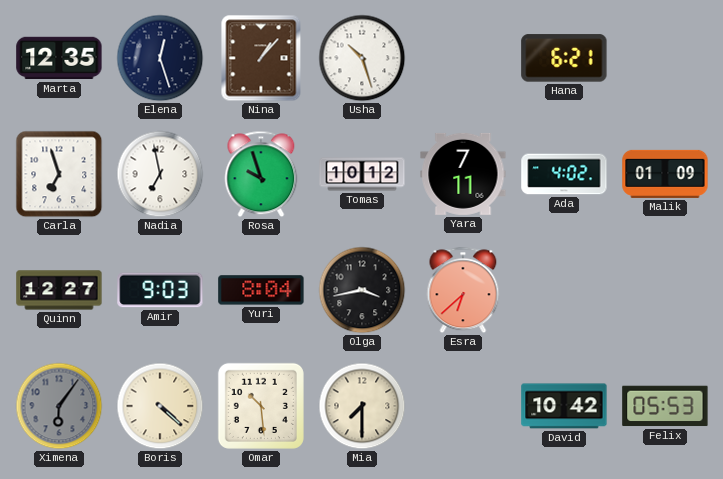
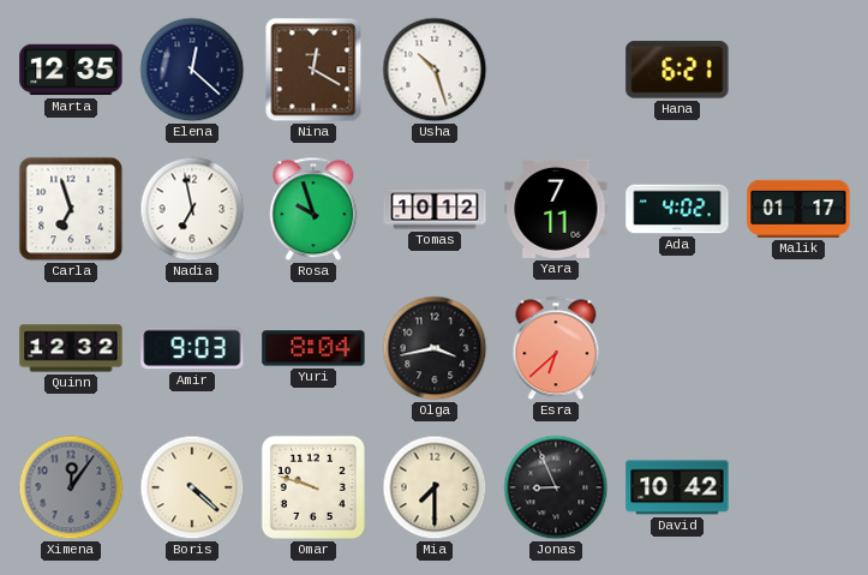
Elena: 12:27 -> 12:22 (192, 70)
Nina: 1:07 -> 12:20 (313, 70)
Malik: 01:09 -> 01:17 (798, 209)
Quinn: 12:27 -> 12:32 (71, 348)
Ximena: 6:06 -> 12:06 (71, 487)
Omar: 10:29 -> 9:48 (313, 487)
Jonas: none -> 8:56 (556, 487)
Felix: 05:53 -> none (665, 406)
